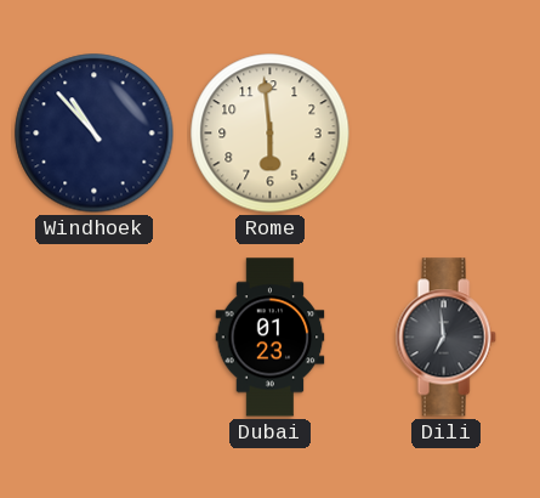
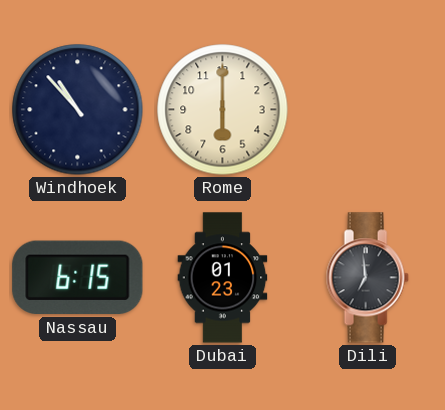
Rome: 5:59 -> 6:00 (223, 110)
Nassau: none -> 6:15 (78, 278)
